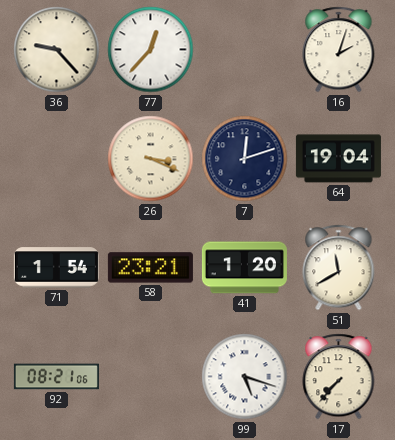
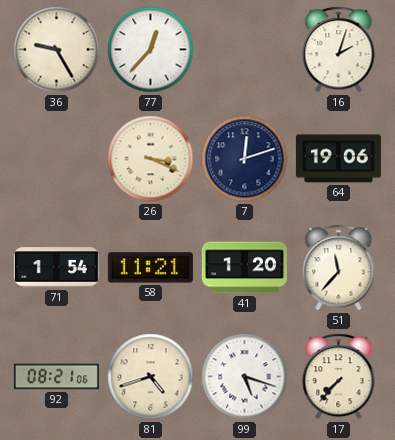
36: 9:23 -> 9:25 (57, 50)
64: 19:04 -> 19:06 (338, 159)
58: 23:21 -> 11:21 (150, 268)
51: 11:40 -> 11:37 (339, 268)
81: none -> 4:42 (151, 377)
